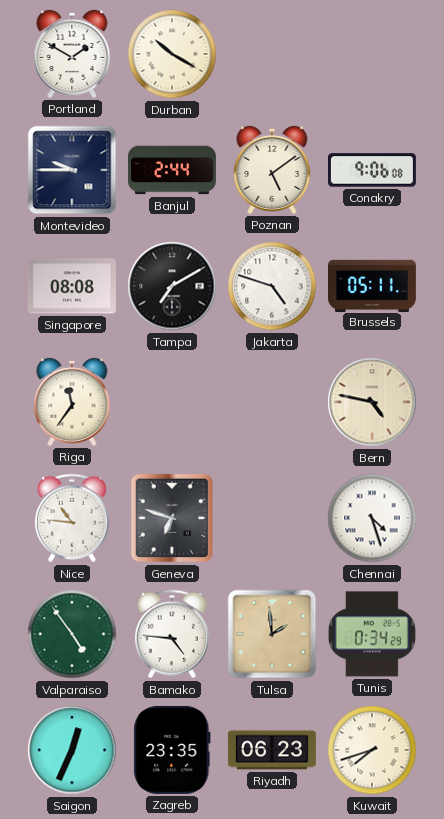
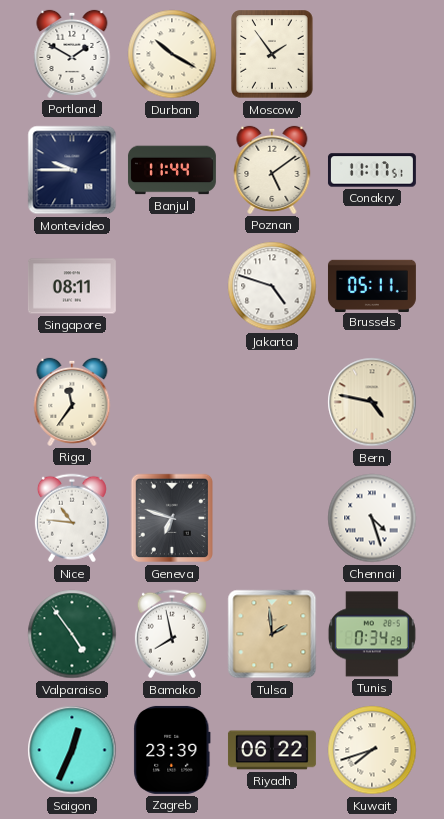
Moscow: none -> 1:54 (272, 54)
Banjul: 2:44 -> 11:44 (172, 170)
Conakry: 9:06 -> 11:17 (372, 170)
Singapore: 08:08 -> 08:11 (72, 286)
Tampa: 7:10 -> none (172, 286)
Bamako: 4:46 -> 7:58 (172, 634)
Zagreb: 23:35 -> 23:39 (172, 750)
Riyadh: 06:23 -> 06:22 (272, 750)
